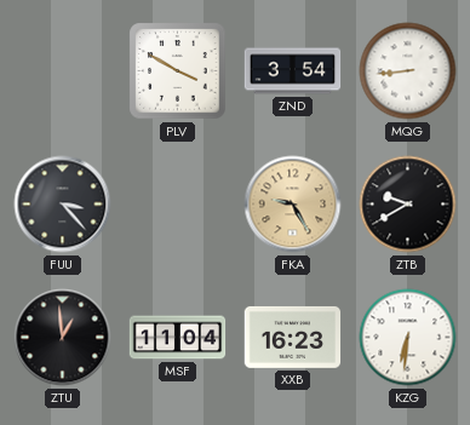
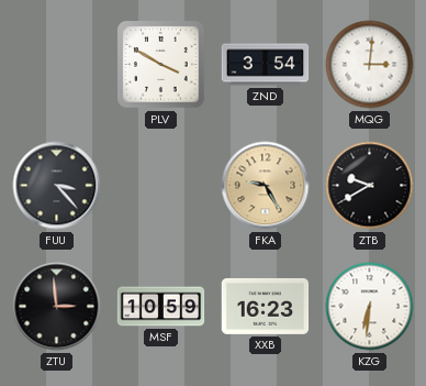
MQG: 8:44 -> 3:01 (370, 65)
ZTU: 12:59 -> 2:59 (57, 307)
MSF: 11:04 -> 10:59 (161, 307)
